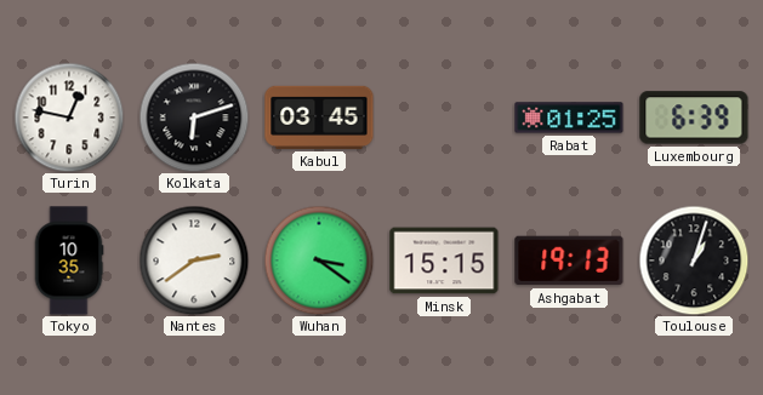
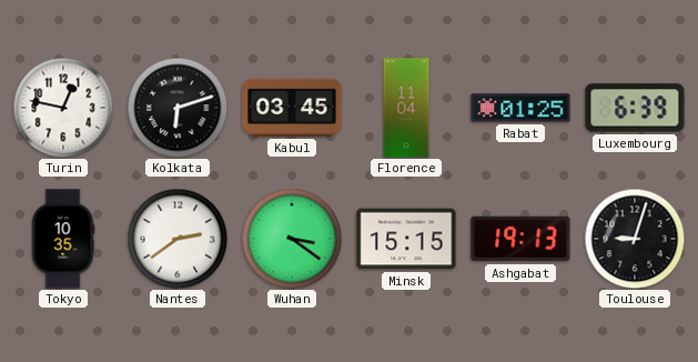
Florence: none -> 11:04 (406, 108)
Toulouse: 1:03 -> 9:03 (635, 239)
